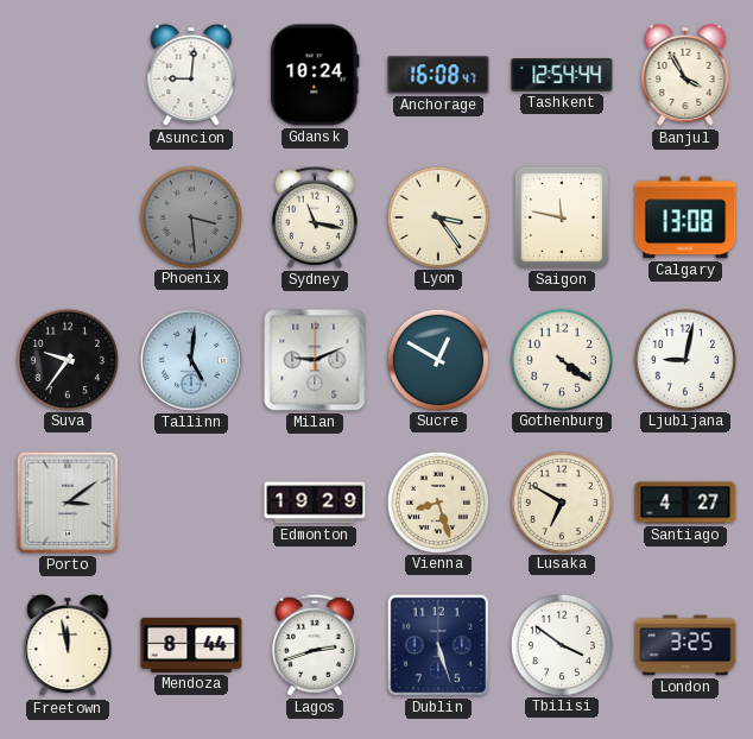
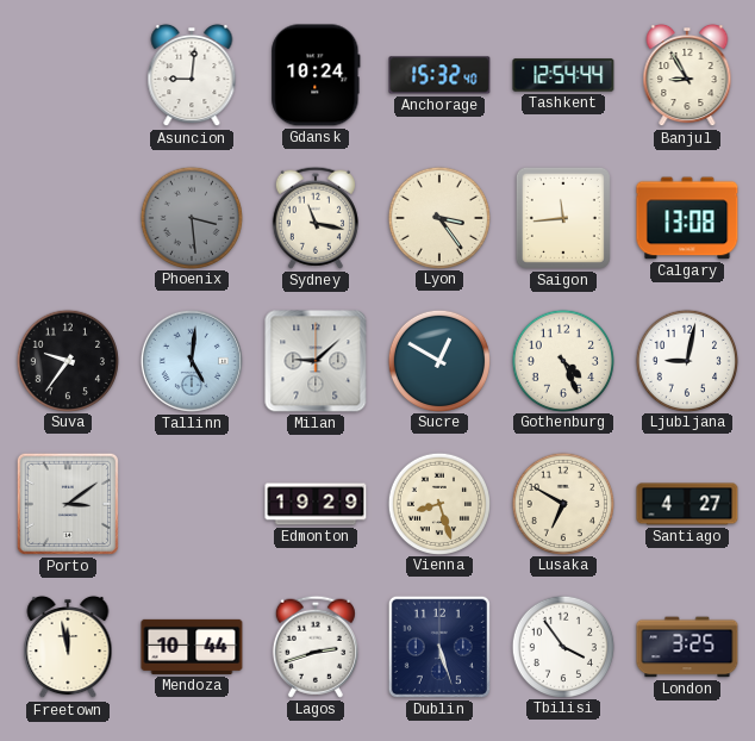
Anchorage: 16:08 -> 15:32 (439, 75)
Banjul: 3:55 -> 8:55 (687, 75)
Saigon: 11:47 -> 11:44 (563, 218)
Milan: 9:11 -> 9:08 (316, 361)
Gothenburg: 4:21 -> 4:26 (562, 360)
Mendoza: 8:44 -> 10:44 (192, 647)
Tbilisi: 3:51 -> 3:54 (562, 646)
